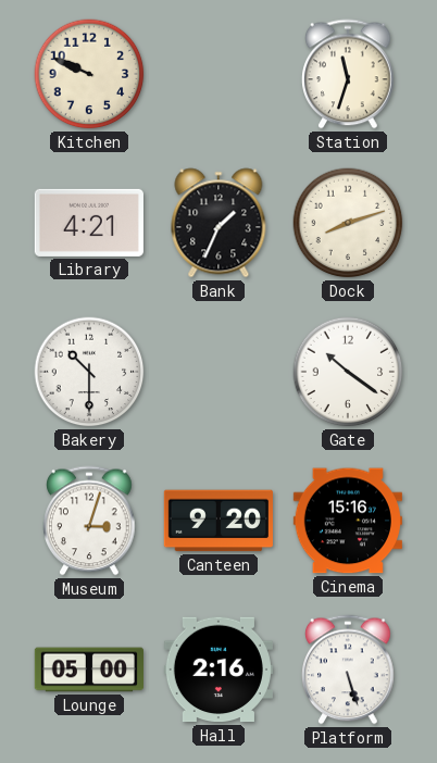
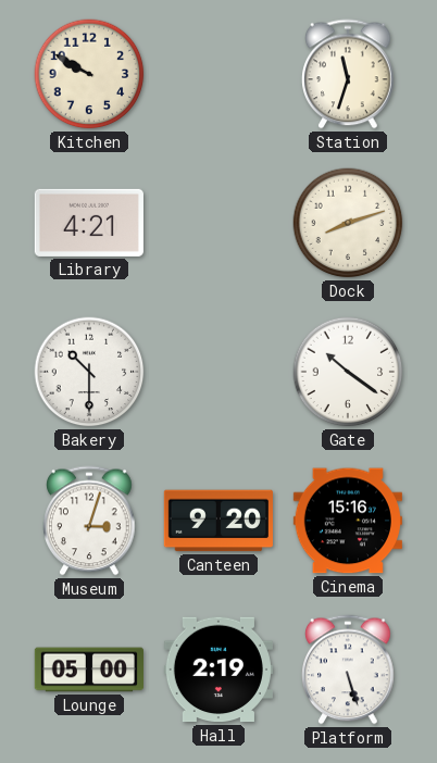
Kitchen: 9:49 -> 9:50 (89, 74)
Bank: 1:34 -> none (218, 223)
Hall: 2:16 -> 2:19 (218, 670)
